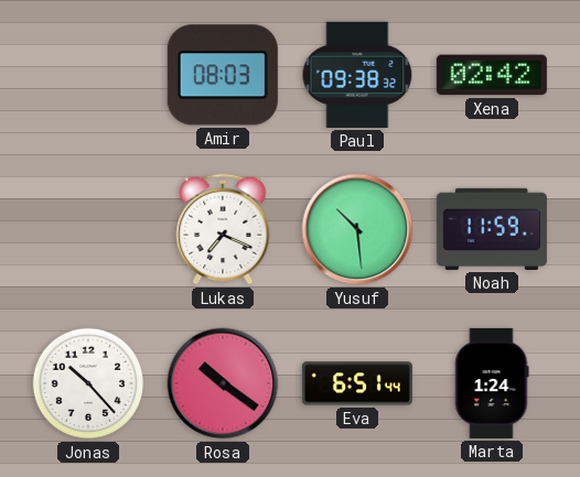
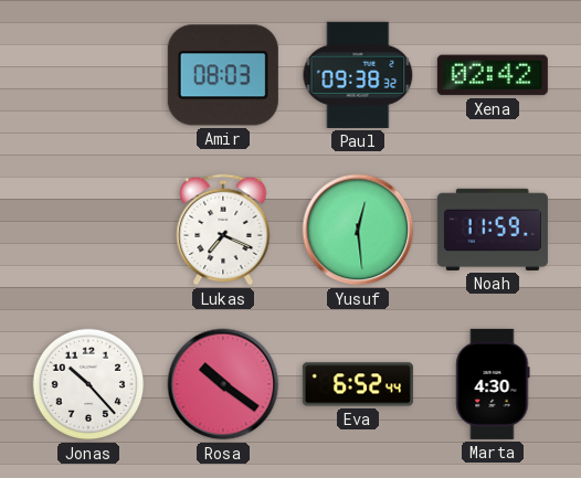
Yusuf: 10:29 -> 12:29 (358, 230)
Eva: 6:51 -> 6:52 (358, 384)
Marta: 1:24 -> 4:30 (493, 384)
